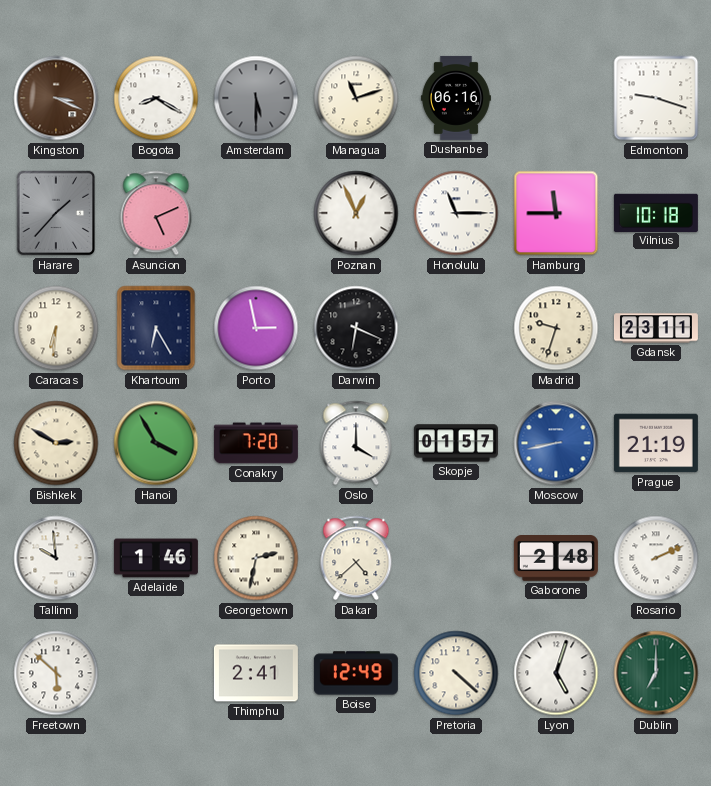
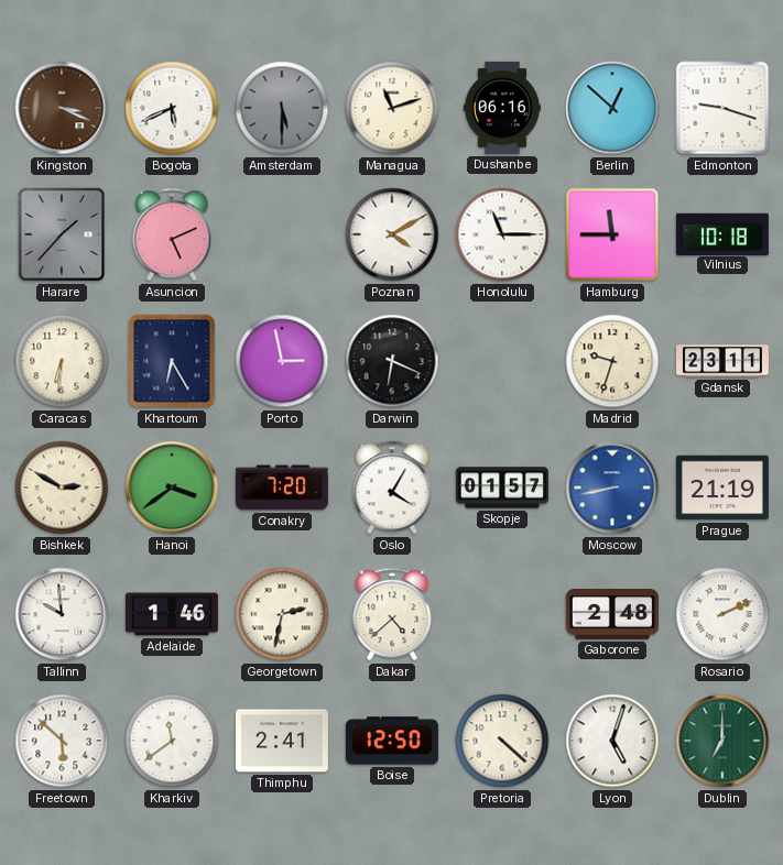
Bogota: 8:20 -> 5:41 (172, 108)
Berlin: none -> 12:52 (612, 108)
Poznan: 12:56 -> 4:10 (392, 234)
Hanoi: 3:55 -> 3:39 (172, 488)
Oslo: 4:00 -> 4:05 (392, 488)
Kharkiv: none -> 11:39 (172, 741)
Boise: 12:49 -> 12:50 (392, 741)
